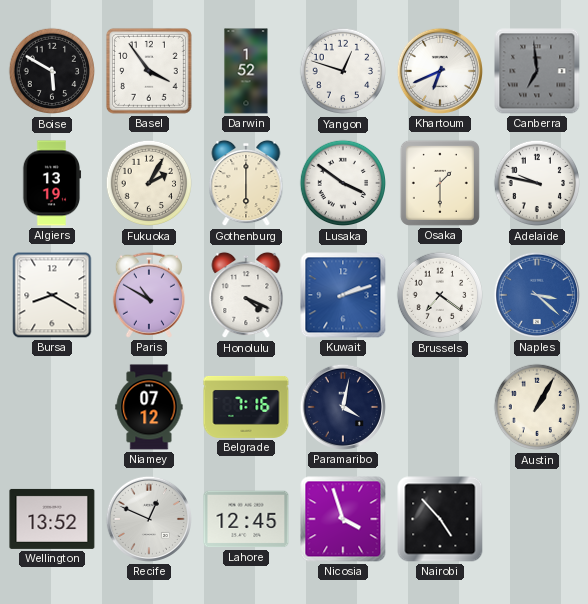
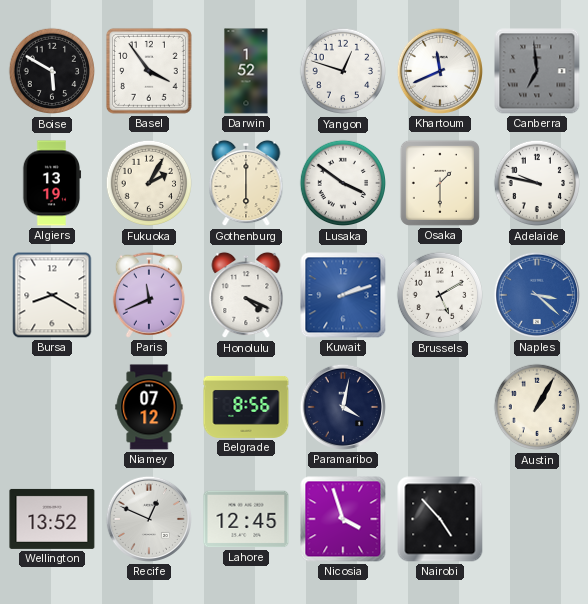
Khartoum: 6:41 -> 11:41 (440, 71)
Paris: 10:50 -> 11:41 (149, 295)
Brussels: 7:21 -> 5:10 (439, 295)
Belgrade: 7:16 -> 8:56 (246, 407)
